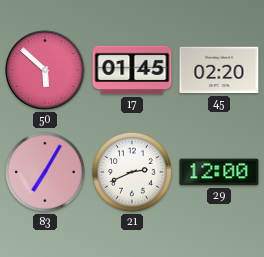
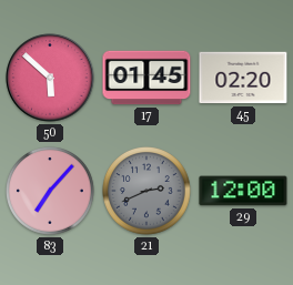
83: 7:05 -> 7:07 (51, 192)
21 dial: white -> grey (148, 192)
